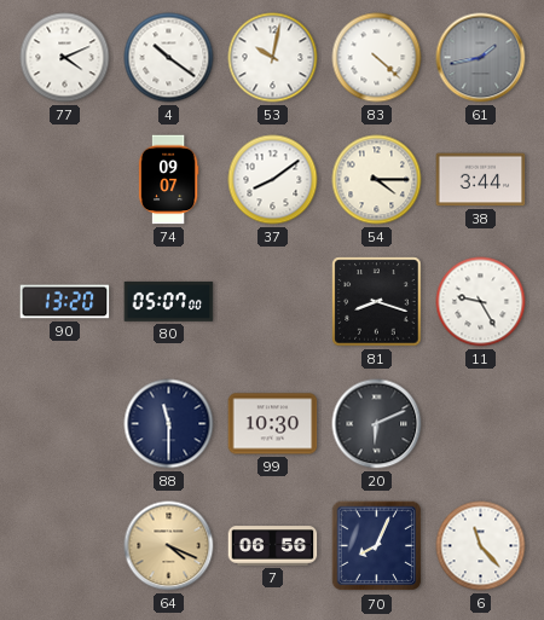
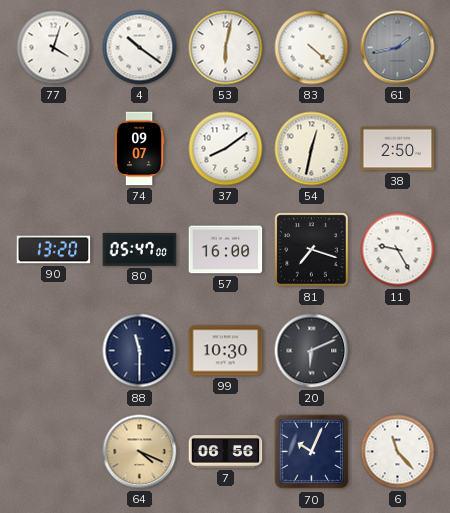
77: 4:11 -> 4:03 (54, 48)
53: 10:02 -> 6:02 (226, 48)
54: 4:15 -> 12:32 (312, 149)
38: 3:44 -> 2:50 (398, 149)
80: 05:07 -> 05:47 (140, 249)
57: none -> 16:00 (226, 250)
81: 8:18 -> 7:18 (312, 250)
70: 8:04 -> 10:04 (312, 452)
